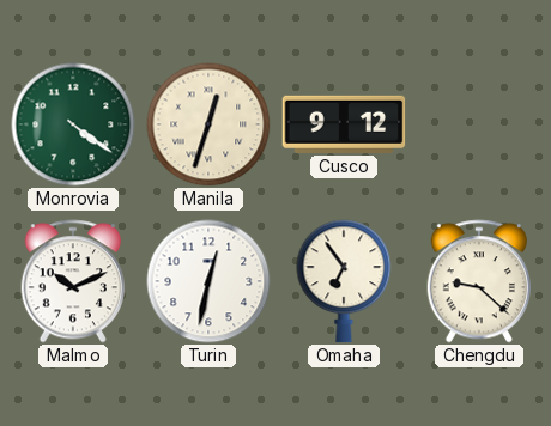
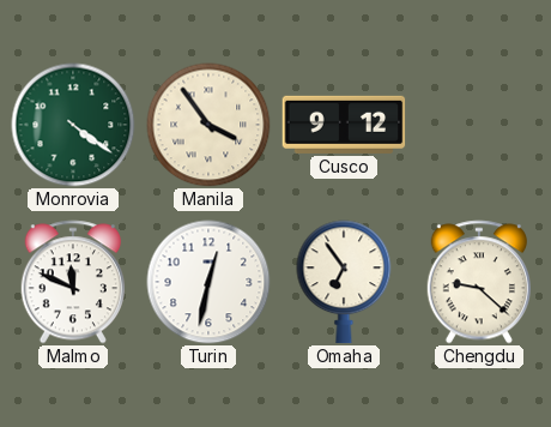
Manila: 12:33 -> 3:54 (208, 125)
Malmo: 10:11 -> 11:49 (72, 282)
